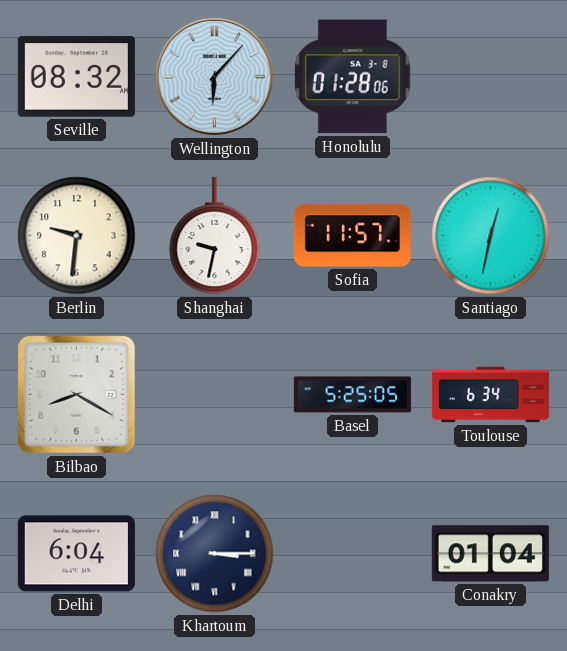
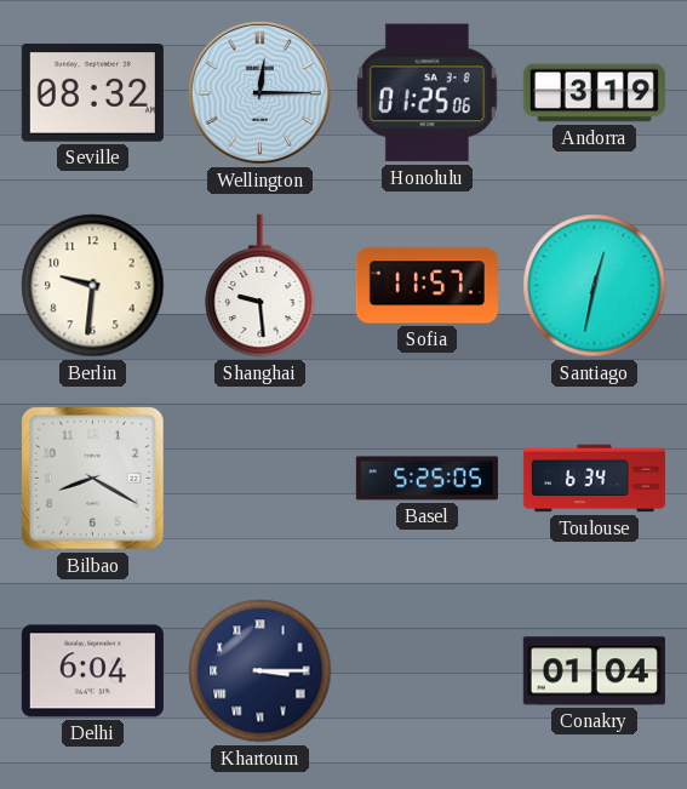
Wellington: 6:07 -> 12:15 (259, 92)
Honolulu: 01:28 -> 01:25 (426, 93)
Andorra: none -> 3:19 (594, 93)
Shanghai: 9:32 -> 9:29 (261, 286)
